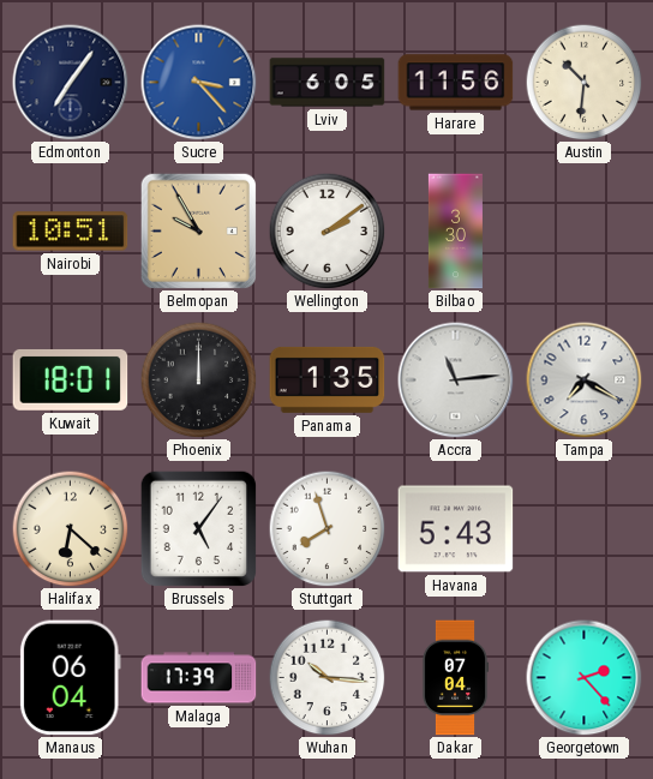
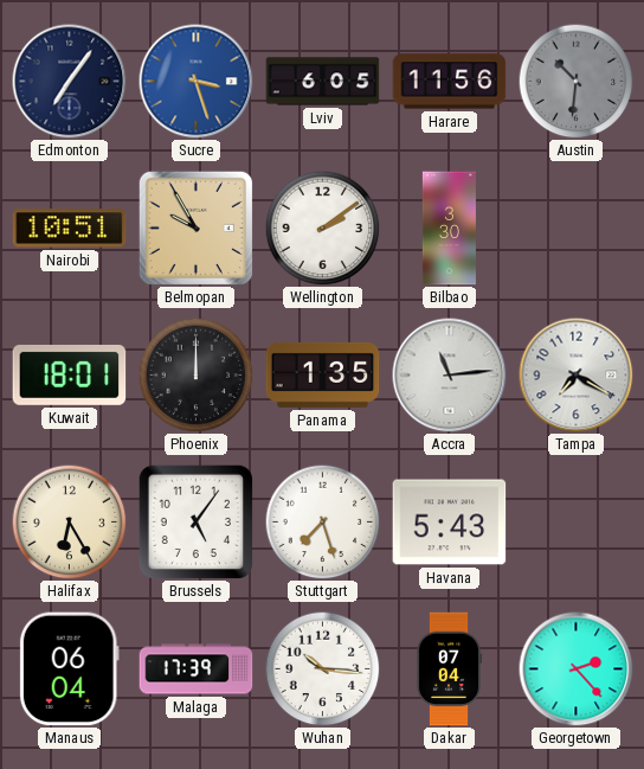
Sucre: 3:23 -> 3:27 (197, 82)
Austin dial: cream -> grey (575, 81)
Halifax: 6:22 -> 6:25 (69, 521)
Stuttgart: 7:57 -> 7:27 (322, 521)
